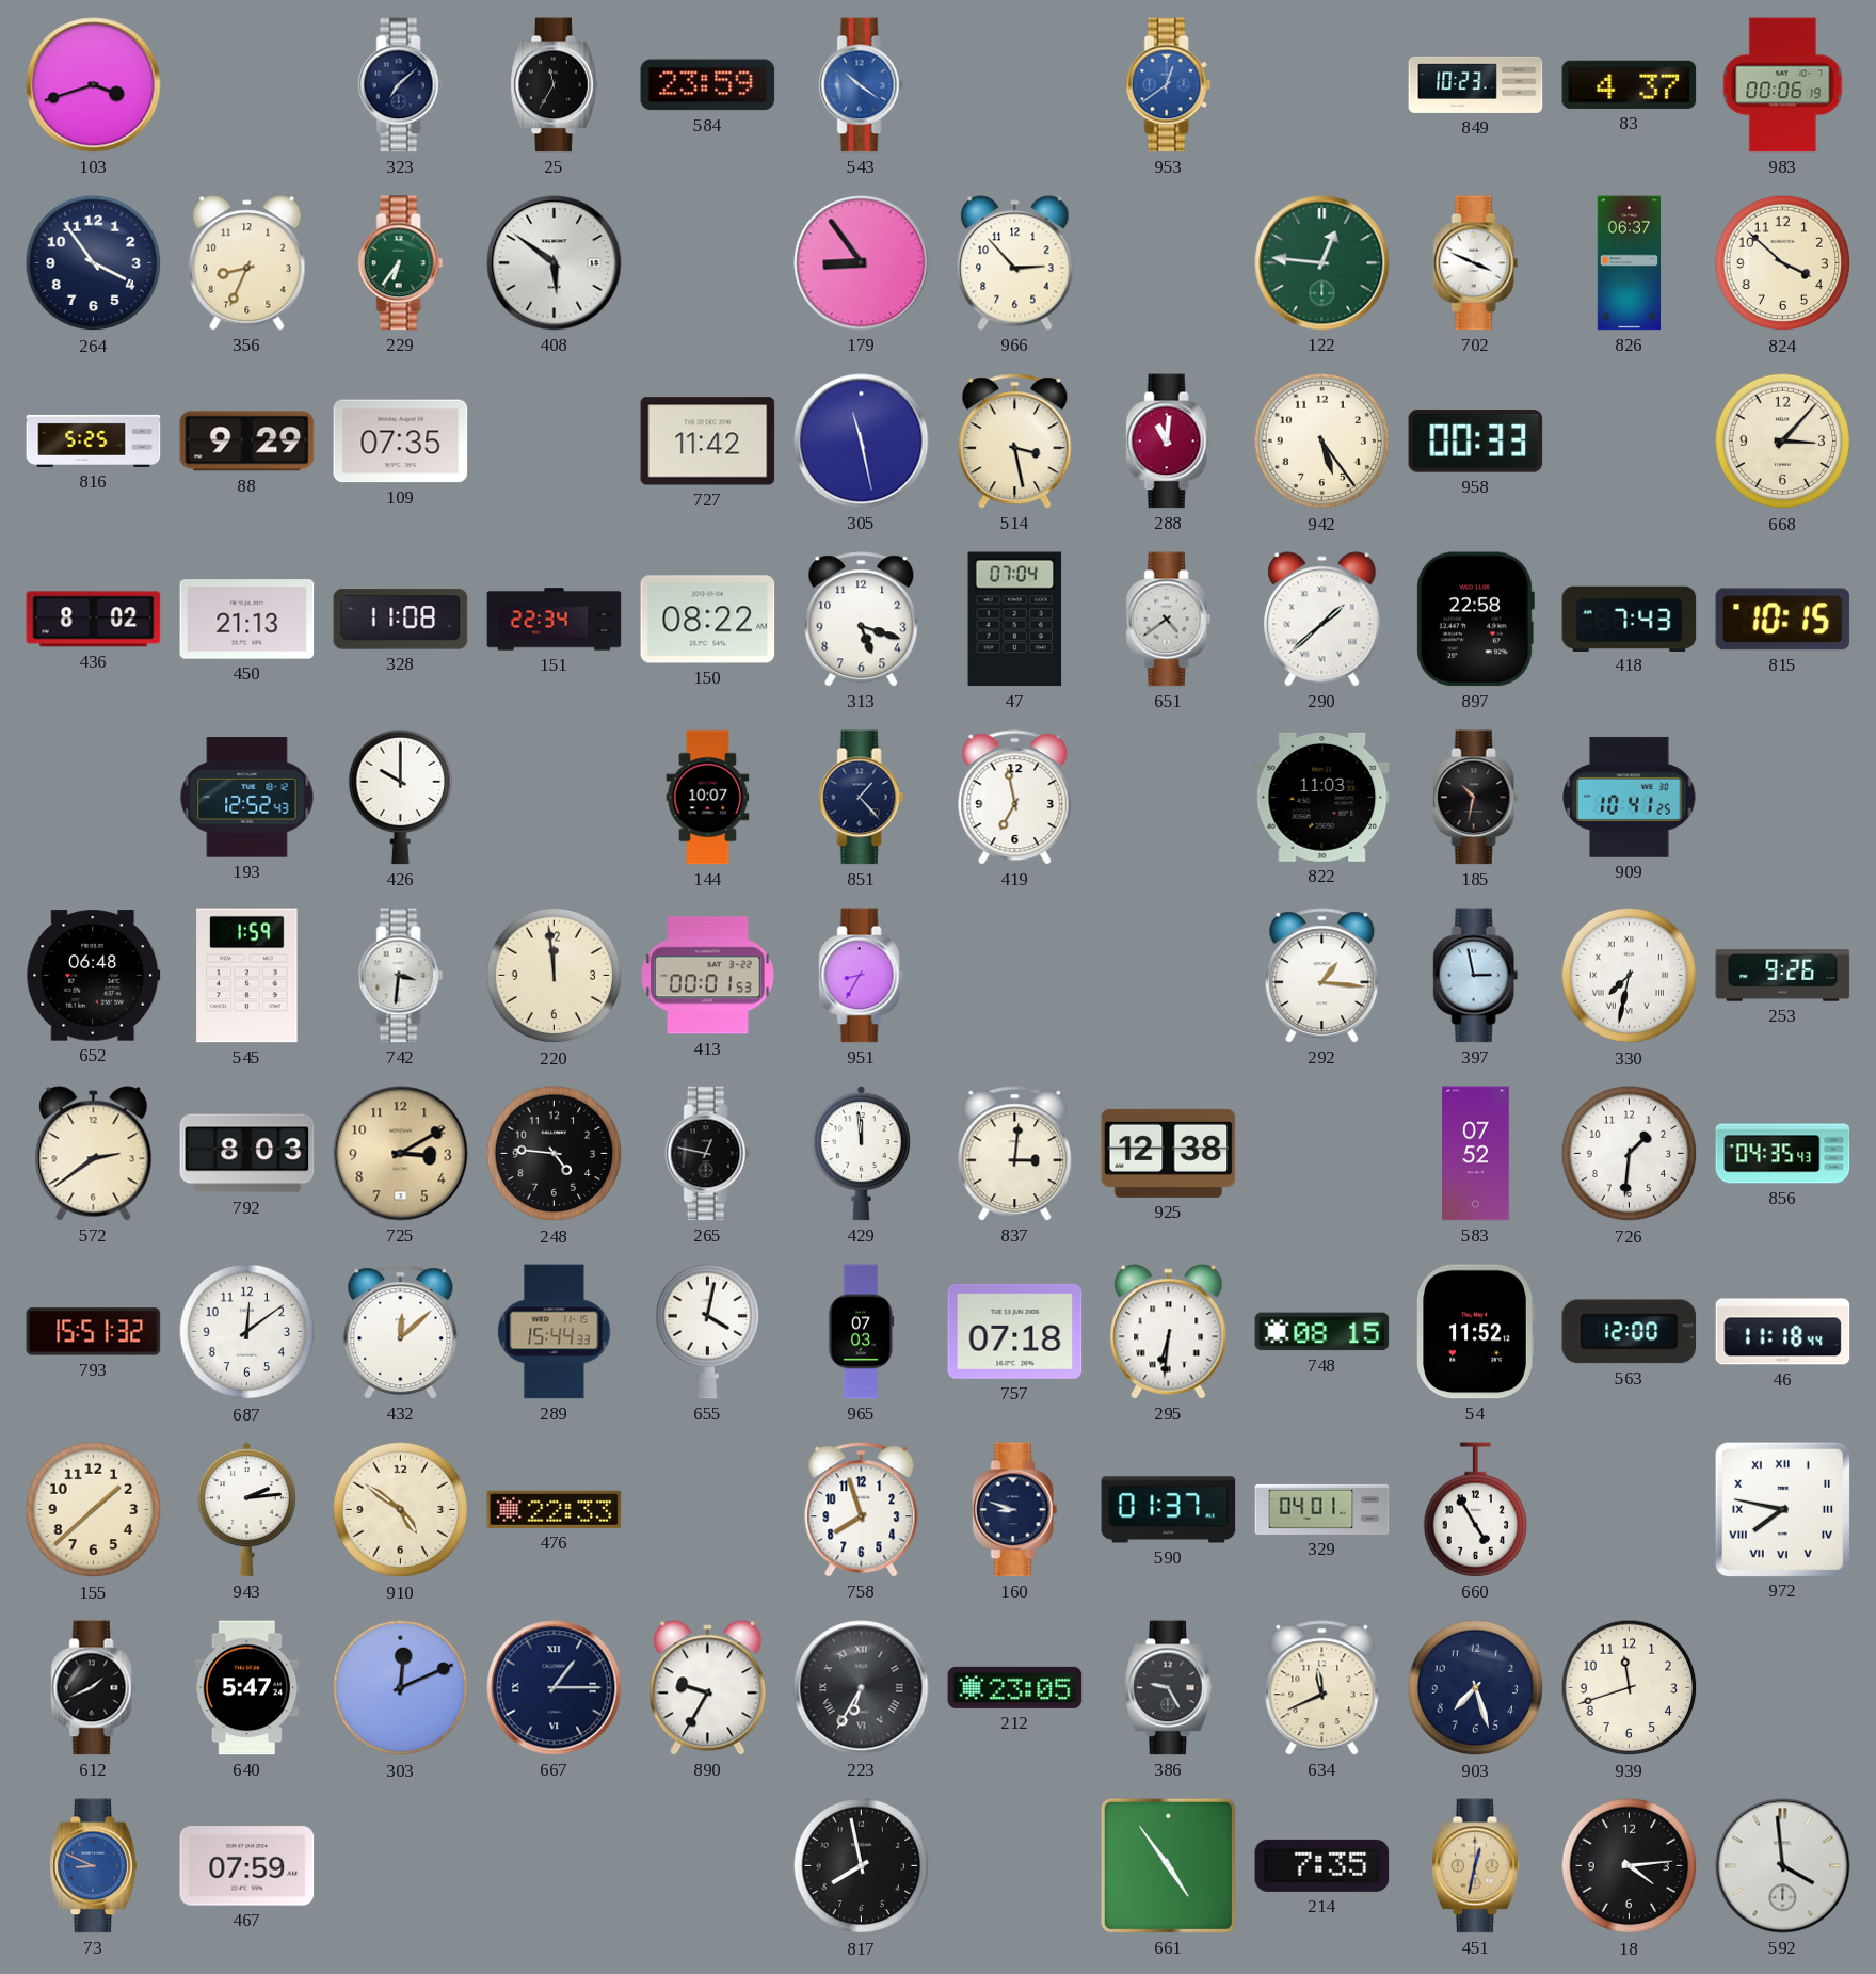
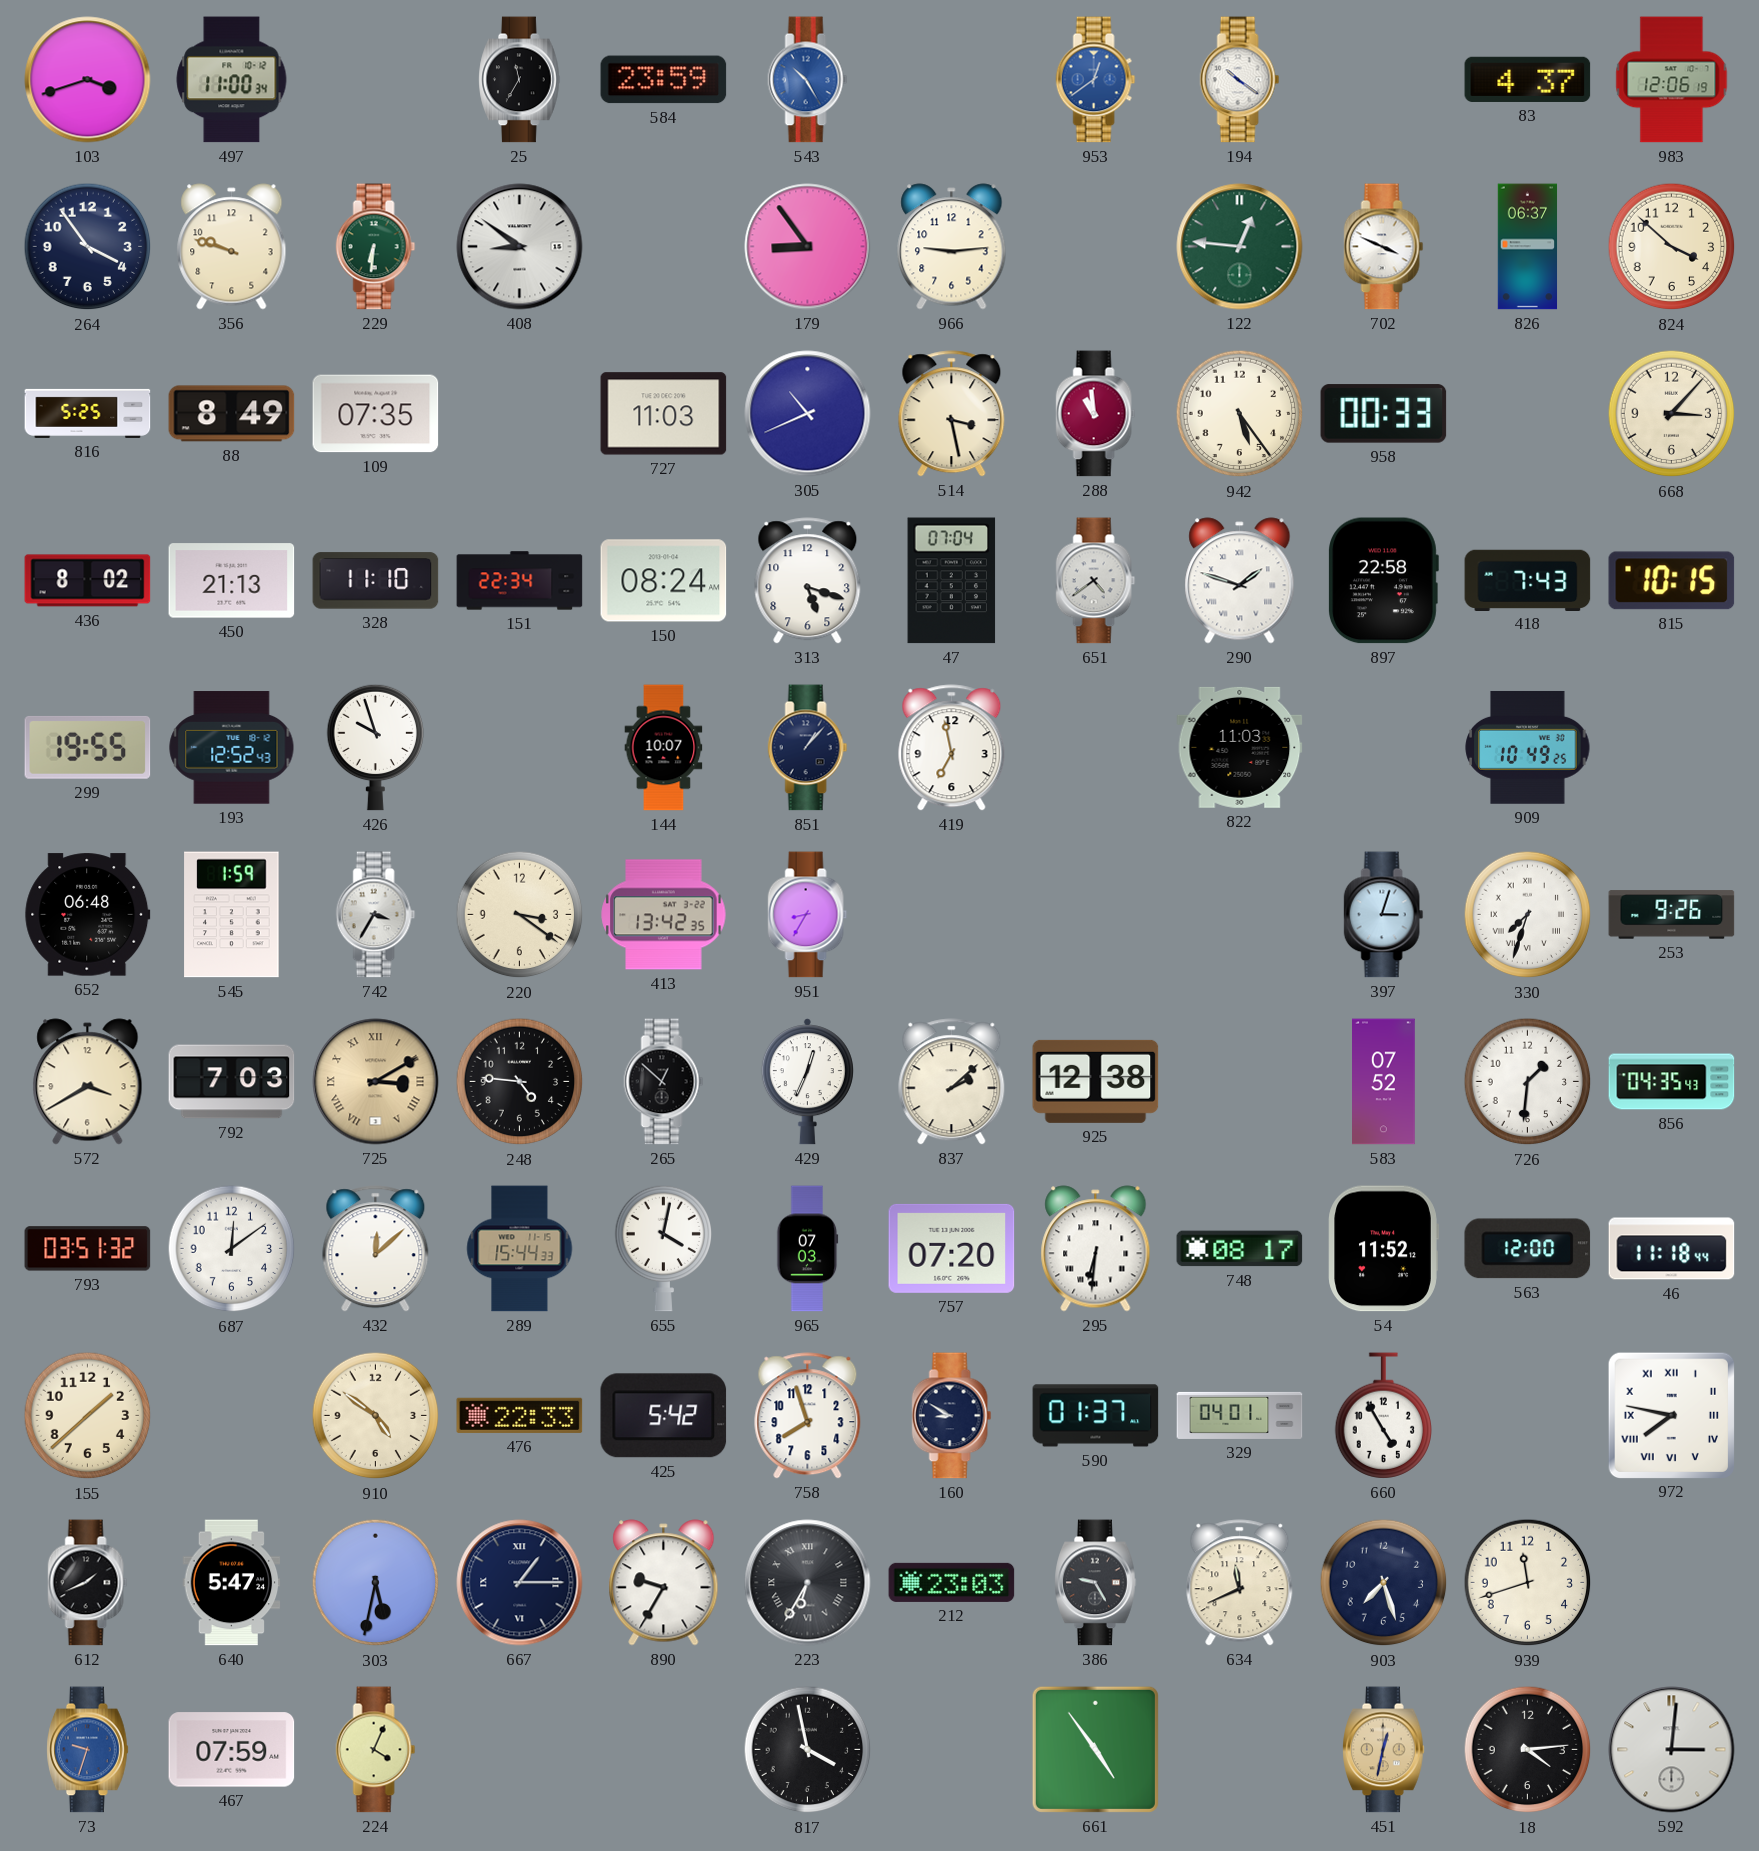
497: none -> 11:00 (232, 80)
323: 7:08 -> none (401, 85)
543: 10:21 -> 10:25 (808, 80)
194: none -> 10:21 (1240, 80)
849: 10:23 -> none (1476, 84)
983: 00:06 -> 12:06 (1672, 80)
356: 8:34 -> 9:48 (232, 247)
229: 6:36 -> 6:31 (376, 247)
408: 5:51 -> 8:51 (520, 247)
966: 2:53 -> 9:14 (952, 247)
88: 9:29 -> 8:49 (232, 414)
727: 11:42 -> 11:03 (664, 414)
305: 11:28 -> 10:41 (808, 414)
288: 11:01 -> 10:59 (1096, 414)
328: 11:08 -> 11:10 (376, 581)
150: 08:22 -> 08:24 (664, 581)
290: 1:38 -> 1:48 (1240, 581)
299: none -> 19:55 (88, 747)
426: 10:00 -> 9:57 (375, 747)
851: 1:23 -> 1:07 (808, 748)
185: 10:32 -> none (1476, 798)
909: 10:41 -> 10:49 (1528, 747)
742: 3:31 -> 3:35 (376, 915)
220: 11:59 -> 3:21 (520, 915)
413: 00:01 -> 13:42 (664, 915)
292: 1:16 -> none (1322, 976)
397: 2:58 -> 3:03 (1384, 915)
330: 7:32 -> 7:33 (1528, 915)
572: 2:39 -> 3:40 (88, 1082)
792: 8:03 -> 7:03 (232, 1082)
725 numerals: Arabic -> Roman (376, 1082)
265: 12:47 -> 12:52 (664, 1082)
429: 11:59 -> 12:34 (807, 1082)
837: 3:01 -> 2:08 (952, 1082)
793: 15:51 -> 03:51 (88, 1249)
757: 07:18 -> 07:20 (952, 1248)
748: 08:15 -> 08:17 (1240, 1249)
943: 2:14 -> none (246, 1510)
425: none -> 5:42 (664, 1416)
160: 8:48 -> 8:50 (952, 1416)
303: 12:11 -> 5:32 (376, 1583)
212: 23:05 -> 23:03 (952, 1582)
73: 8:49 -> 9:33 (88, 1750)
224: none -> 4:04 (376, 1750)
817: 7:58 -> 3:58 (808, 1750)
214: 7:35 -> none (1322, 1865)
592: 3:59 -> 3:01 (1672, 1750)
